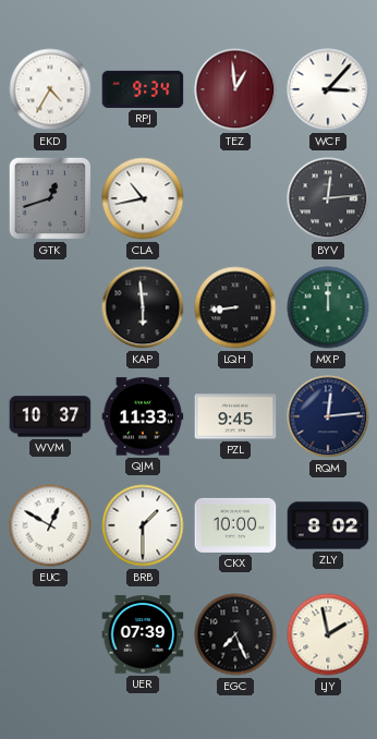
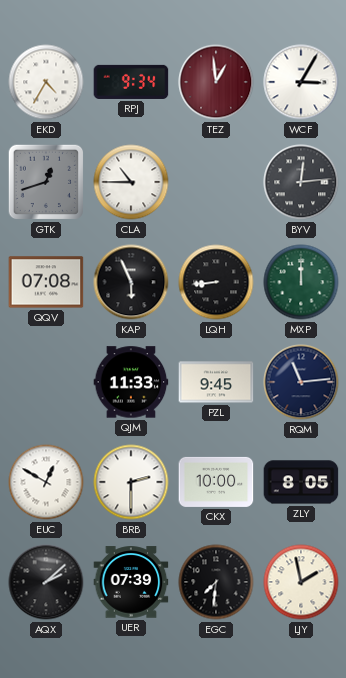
WCF: 3:07 -> 3:05 (301, 82)
CLA: 10:43 -> 10:45 (131, 182)
QQV: none -> 07:08 (46, 282)
KAP: 5:59 -> 5:56 (131, 282)
WVM: 10:37 -> none (50, 416)
RQM: 12:14 -> 11:14 (301, 382)
BRB: 1:30 -> 2:30 (131, 482)
ZLY: 8:02 -> 8:05 (301, 482)
AQX: none -> 2:08 (46, 582)
EGC: 7:26 -> 7:31 (216, 582)
